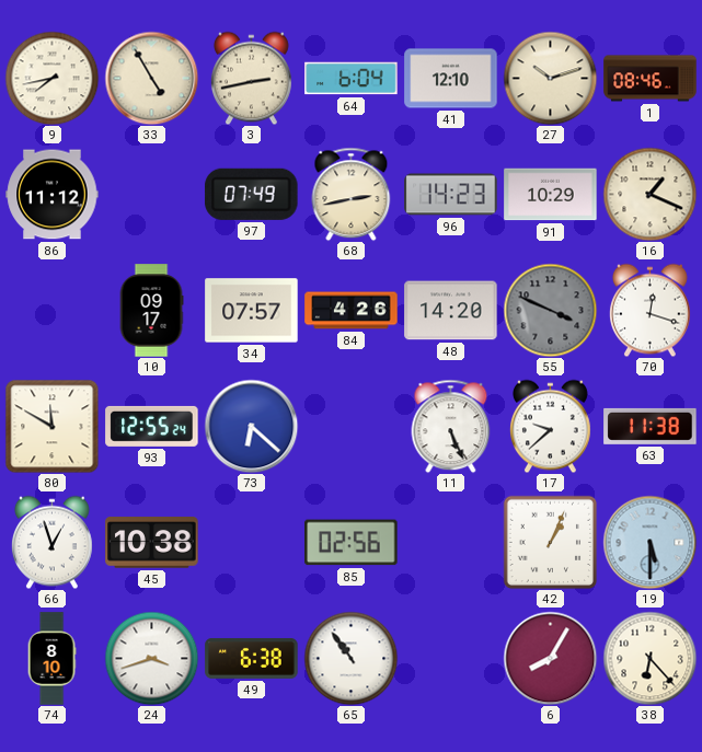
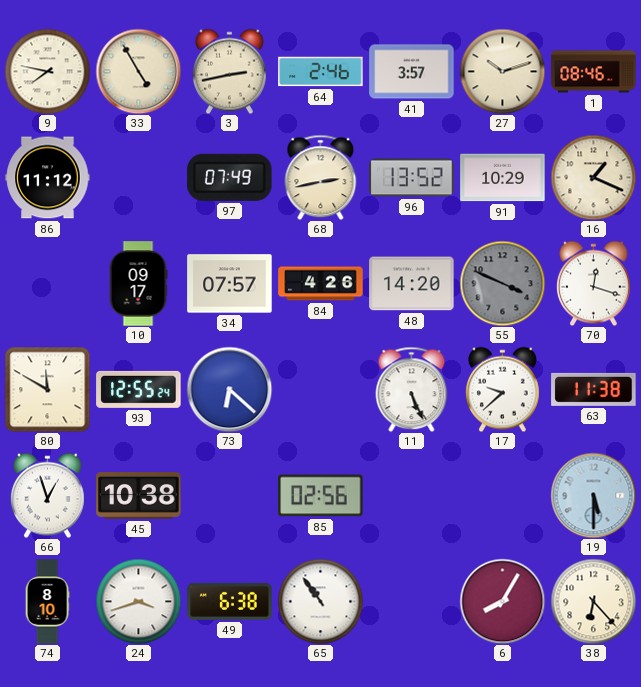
9: 7:43 -> 7:47 (47, 71)
64: 6:04 -> 2:46 (321, 72)
41: 12:10 -> 3:57 (412, 72)
96: 14:23 -> 13:52 (412, 178)
42: 1:04 -> none (550, 542)
